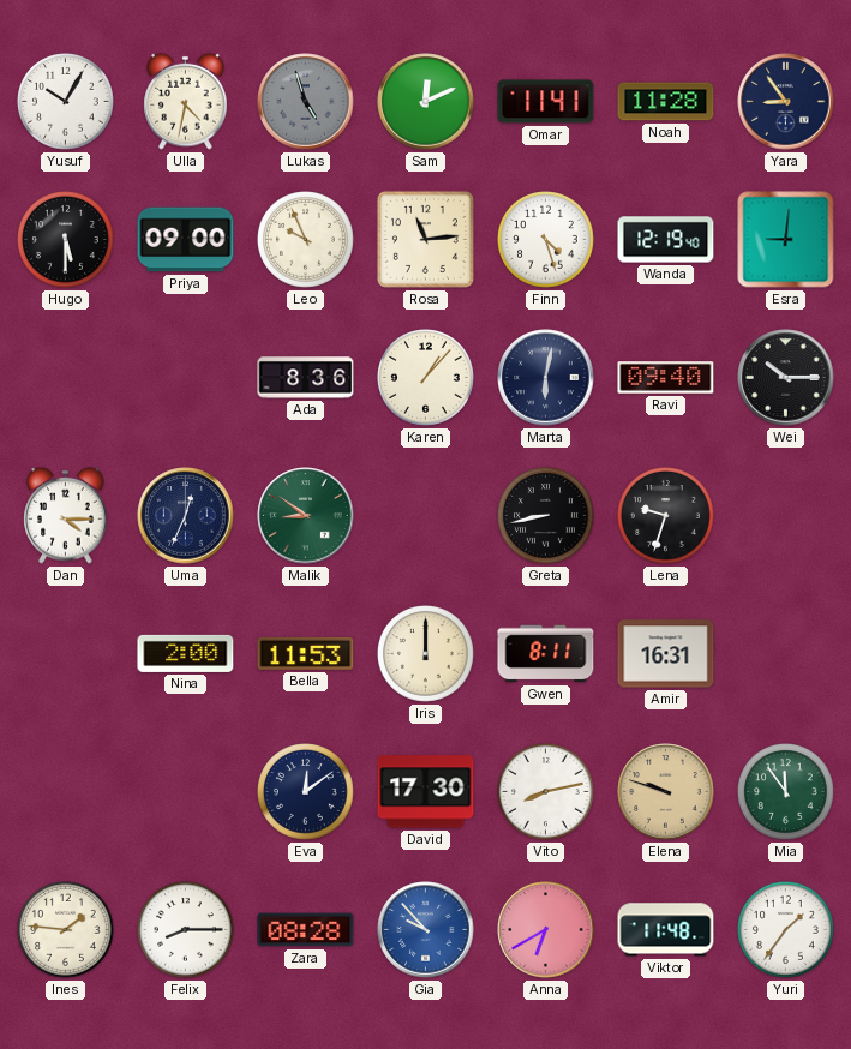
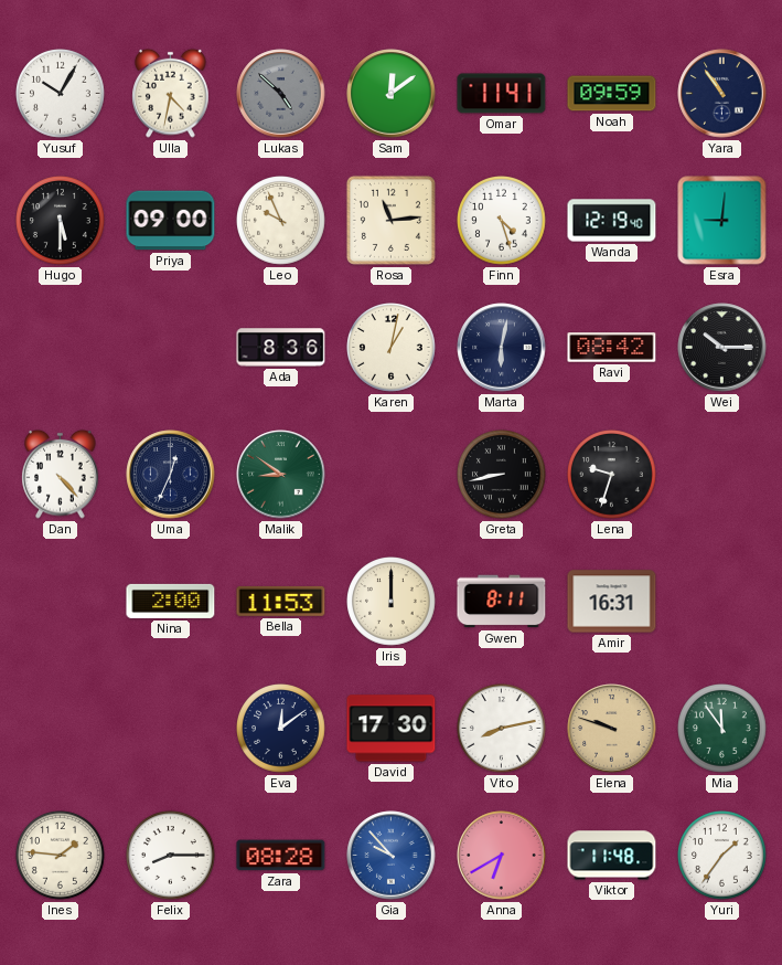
Lukas: 4:57 -> 4:52 (281, 94)
Sam: 12:11 -> 12:09 (392, 94)
Noah: 11:28 -> 09:59 (612, 94)
Yara: 8:54 -> 10:54 (722, 94)
Karen: 1:07 -> 1:02 (392, 348)
Ravi: 09:40 -> 08:42 (612, 348)
Dan: 4:15 -> 4:23 (61, 474)
